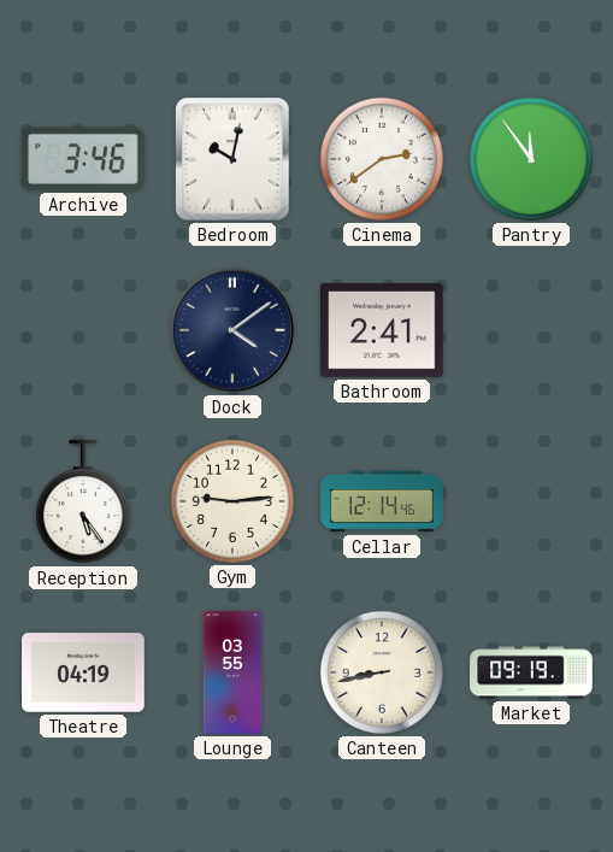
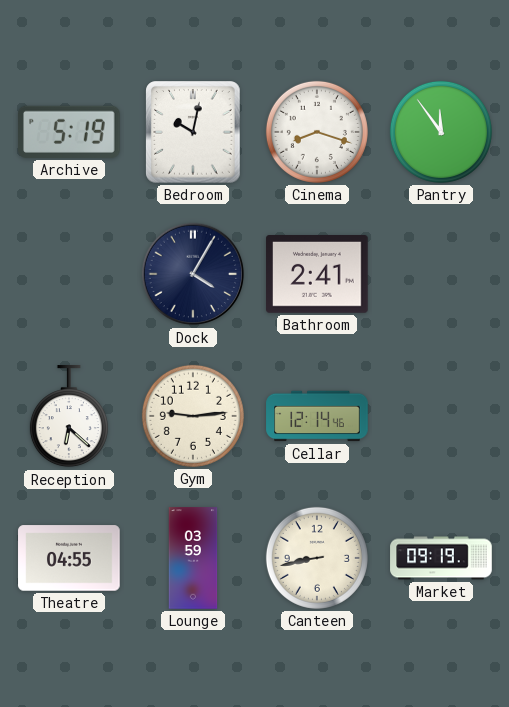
Archive: 3:46 -> 5:19 (69, 132)
Cinema: 2:39 -> 8:18 (317, 132)
Dock: 4:09 -> 4:05 (193, 274)
Reception: 5:24 -> 6:22 (69, 417)
Theatre: 04:19 -> 04:55 (69, 558)
Lounge: 03:55 -> 03:59 (193, 558)
